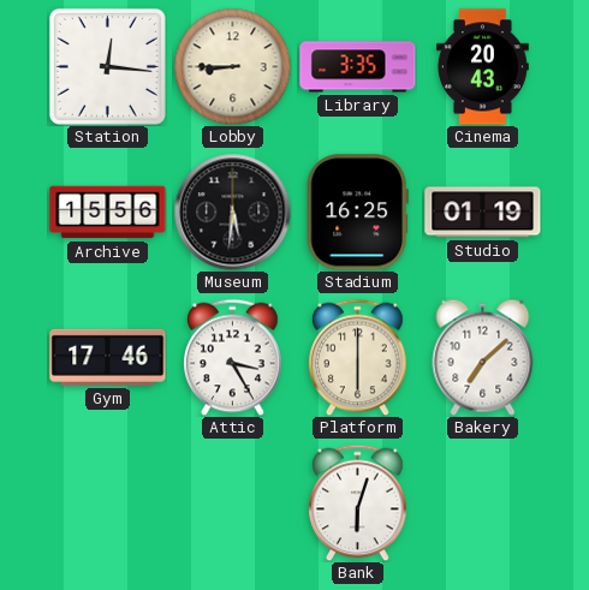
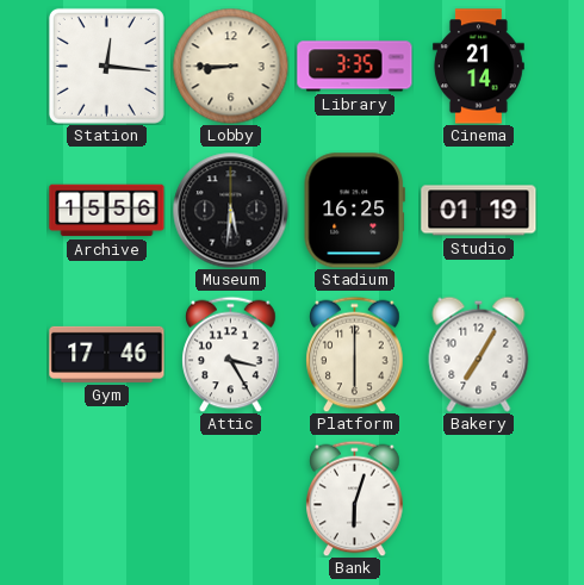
Cinema: 20:43 -> 21:14 (478, 67)
Bakery: 7:08 -> 7:05 (479, 354)
